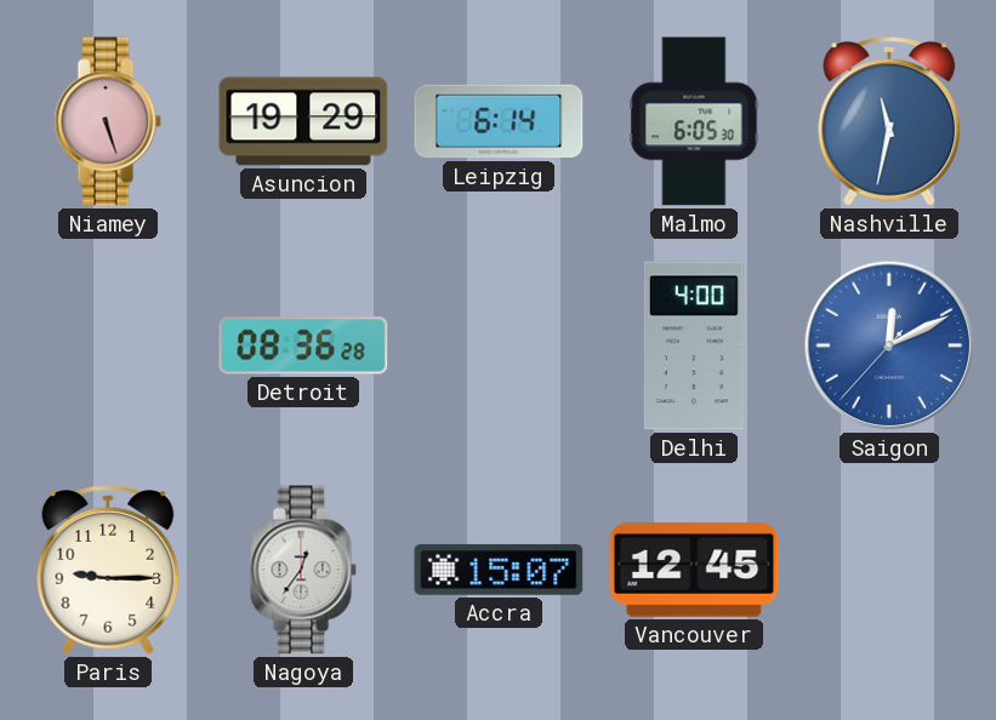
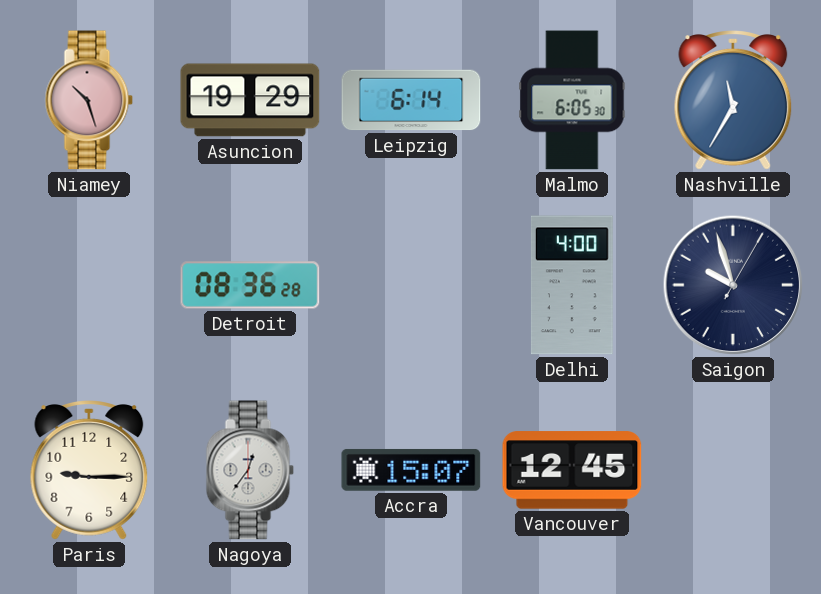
Niamey: 5:27 -> 10:27 (89, 100)
Nashville: 11:32 -> 11:35 (733, 100)
Saigon: 12:10 -> 9:57 (733, 285)
Saigon dial: blue -> navy (733, 285)
